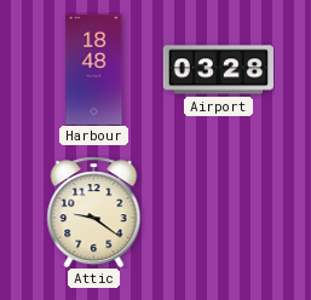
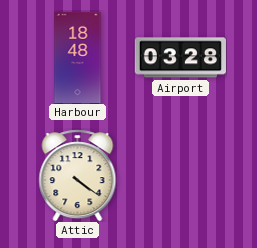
Attic: 9:21 -> 4:21 (78, 175)
